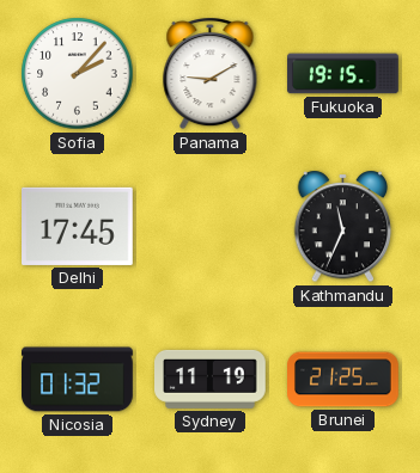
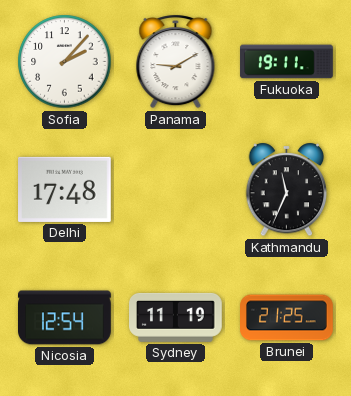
Fukuoka: 19:15 -> 19:11 (287, 62)
Delhi: 17:45 -> 17:48 (65, 189)
Nicosia: 01:32 -> 12:54 (65, 318)
